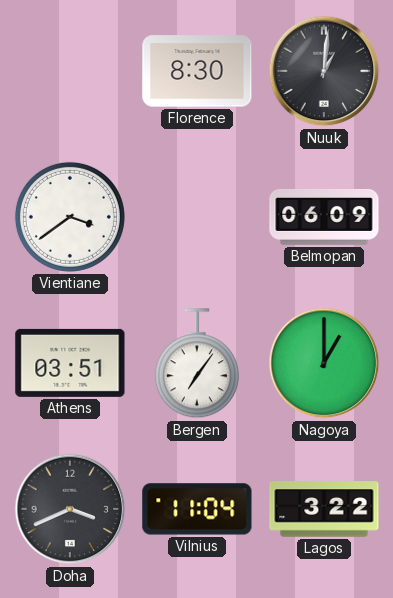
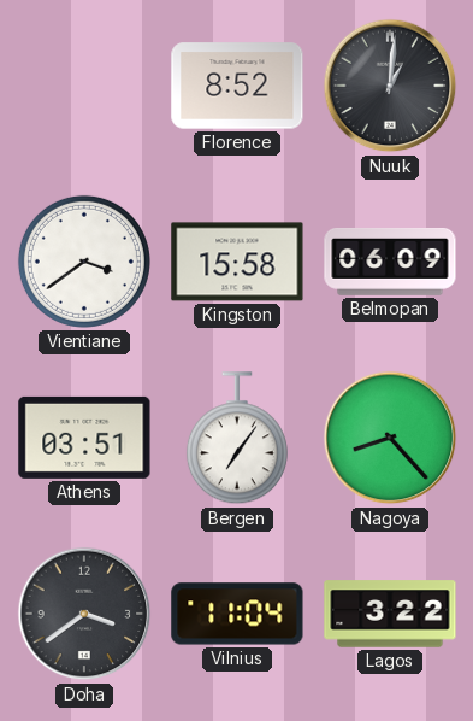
Florence: 8:30 -> 8:52 (237, 86)
Kingston: none -> 15:58 (237, 262)
Nagoya: 1:00 -> 8:23 (390, 438)
Doha: 3:41 -> 3:39 (84, 614)
